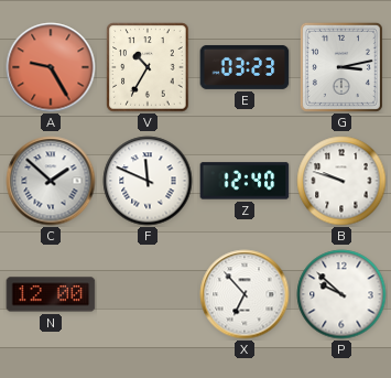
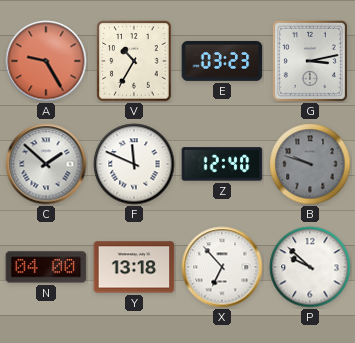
B dial: white -> grey (310, 164)
N: 12:00 -> 04:00 (46, 267)
Y: none -> 13:18 (134, 267)
